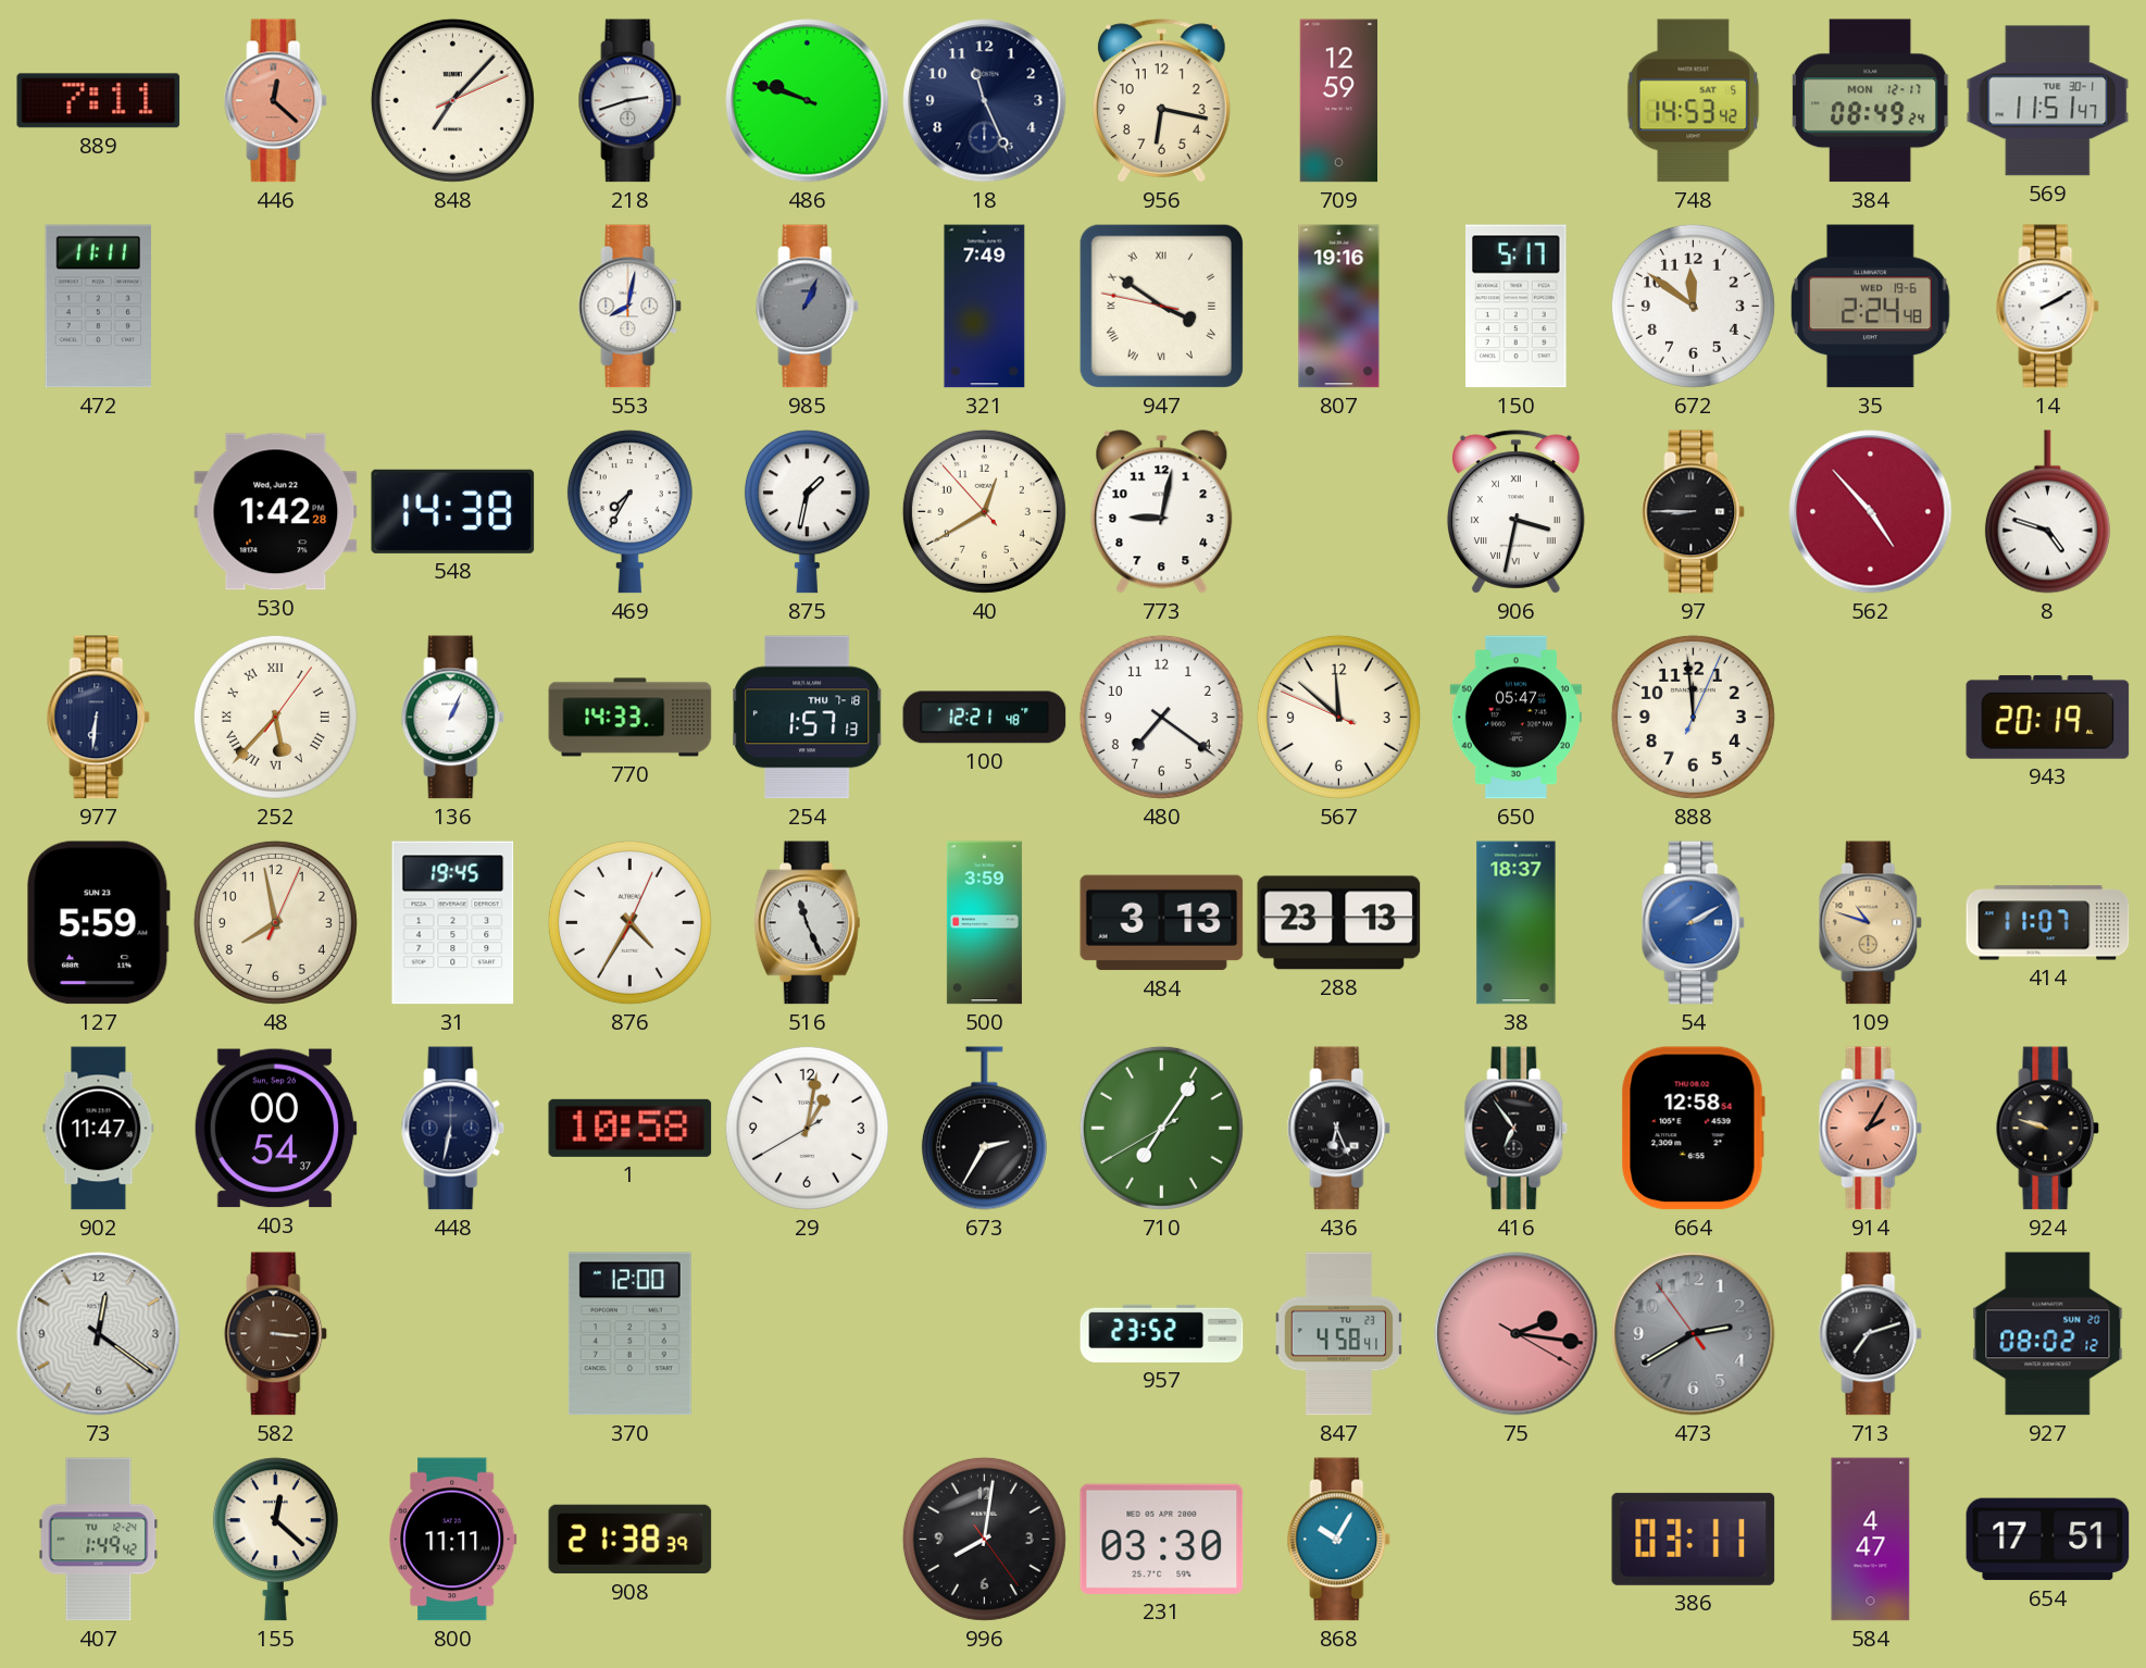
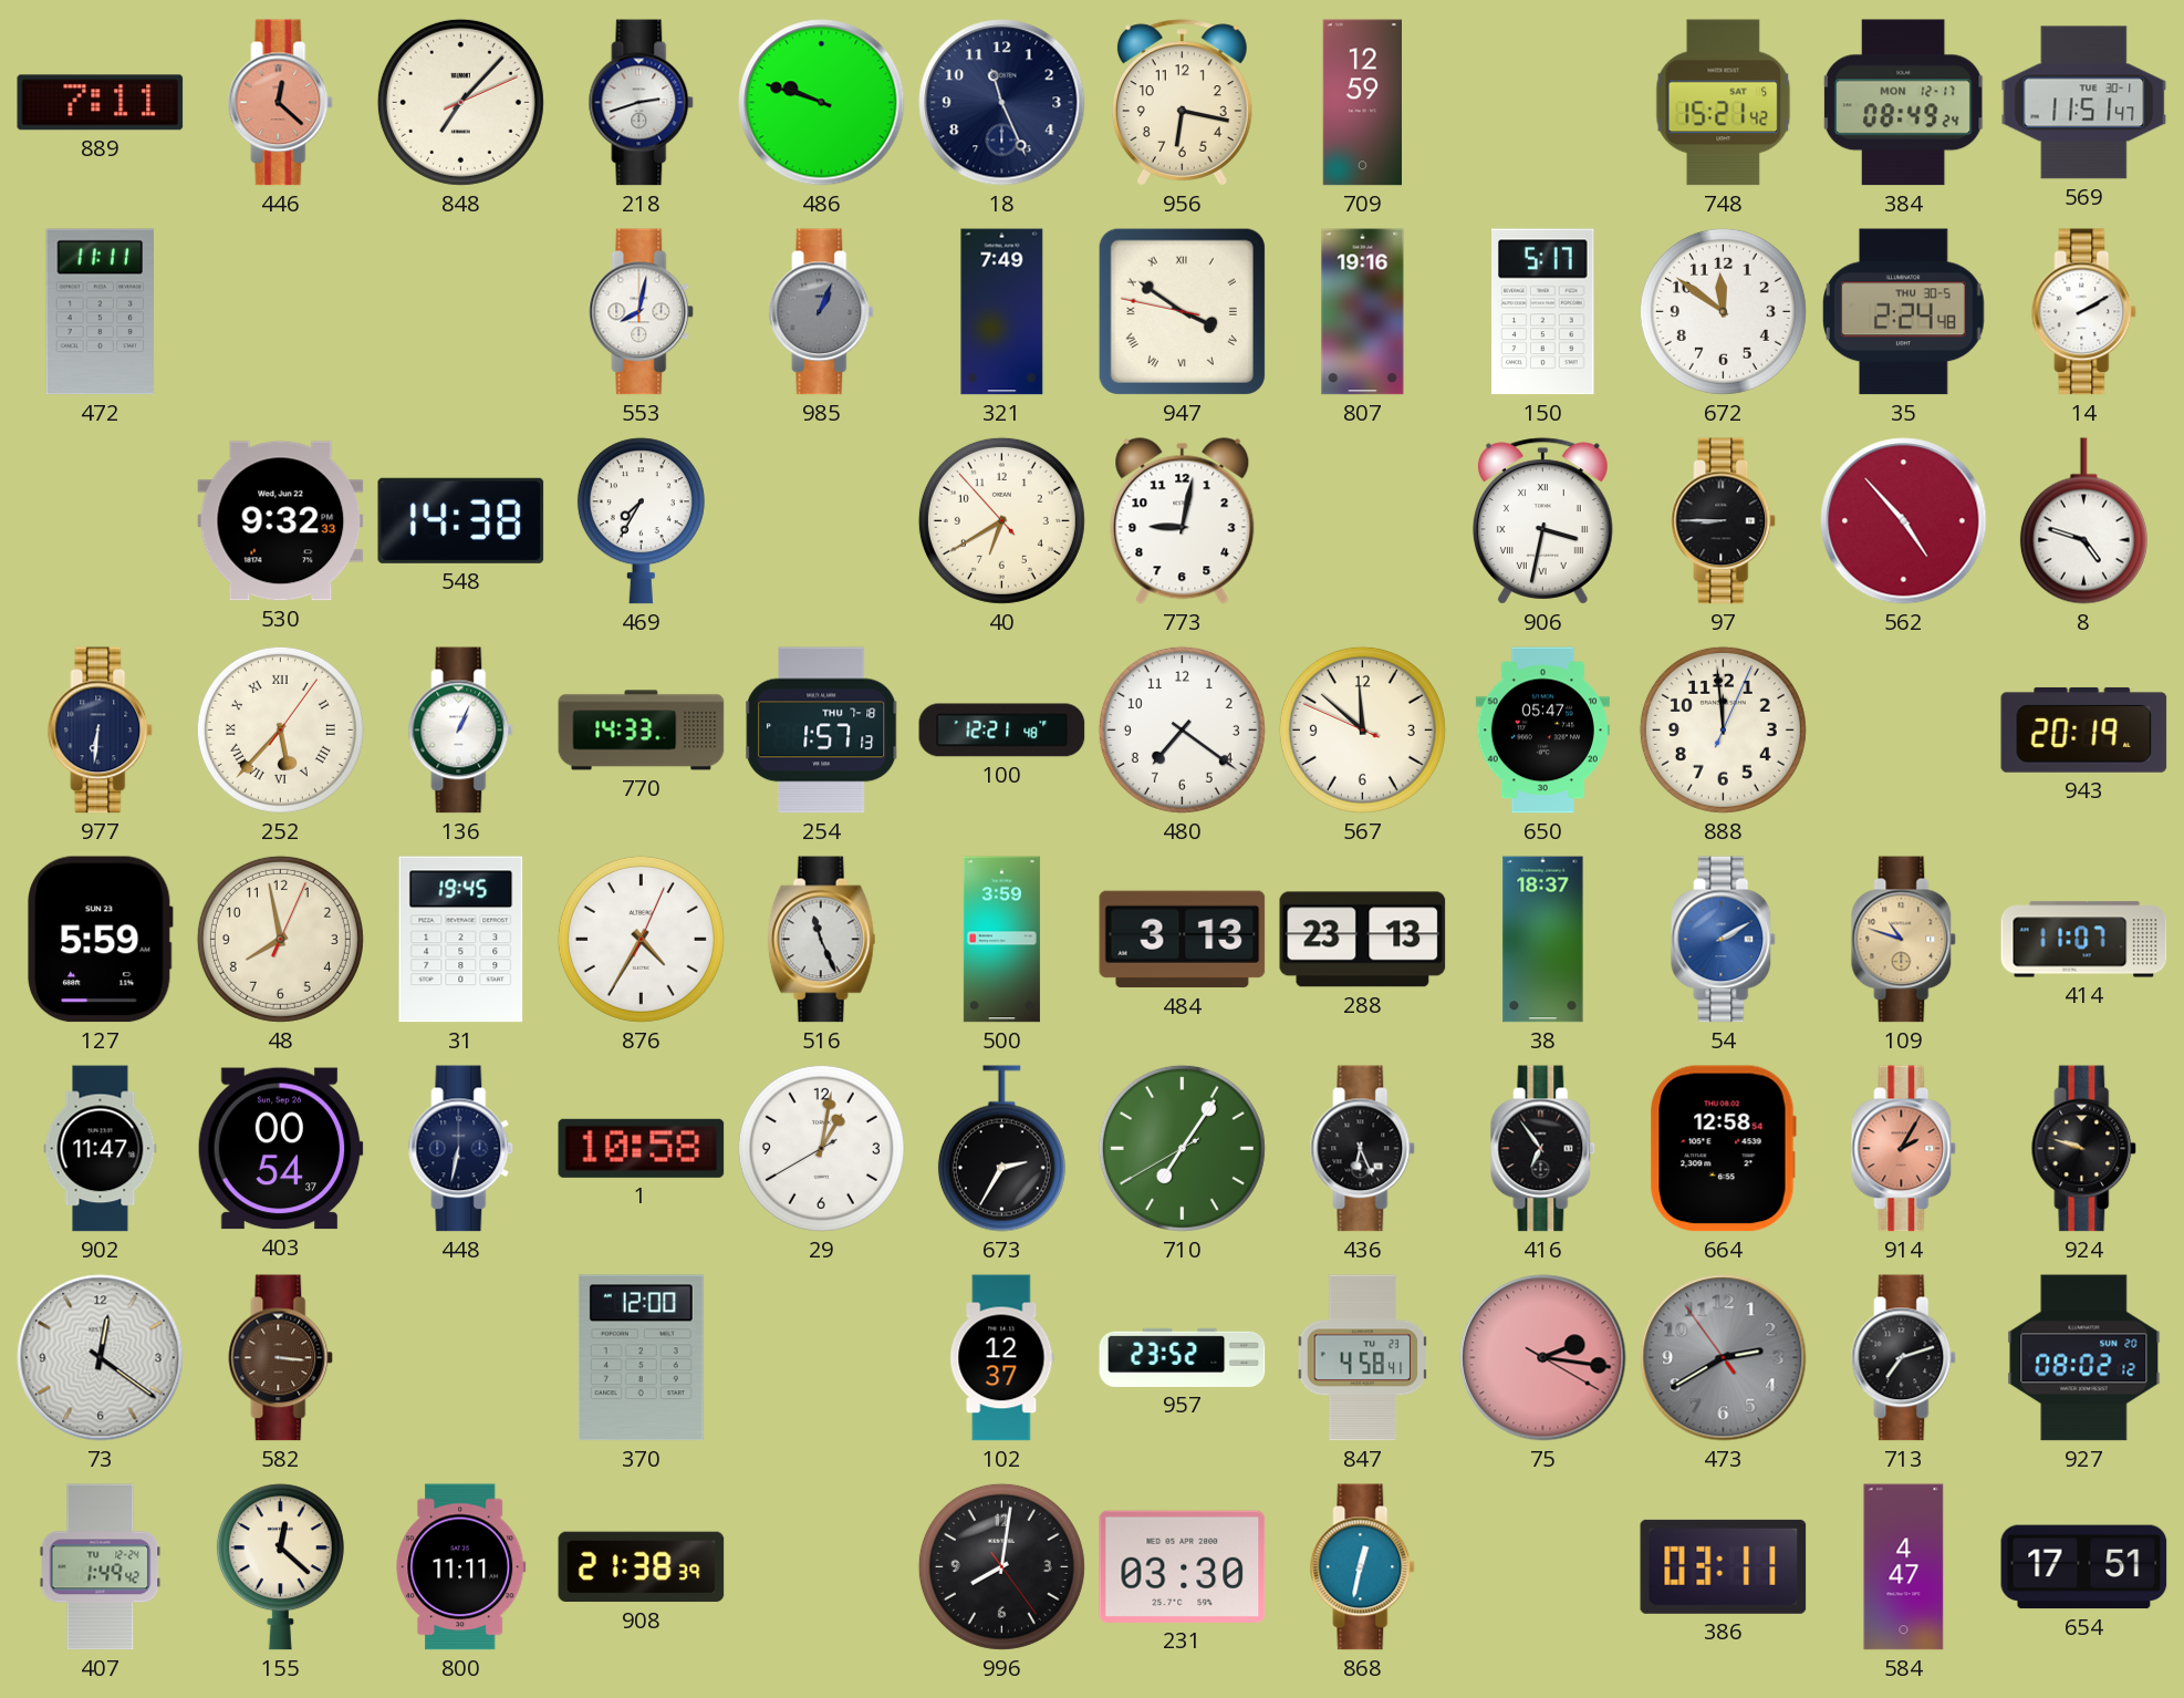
748: 14:53 -> 15:21 (1724, 103)
35 date: WED 19-6 -> THU 30-5 (1904, 312)
530: 1:42 -> 9:32 (281, 521)
875: 1:32 -> none (807, 512)
40: 12:39 -> 6:39 (1001, 520)
102: none -> 12:37 (1002, 1358)
868: 10:05 -> 12:32 (1363, 1567)
